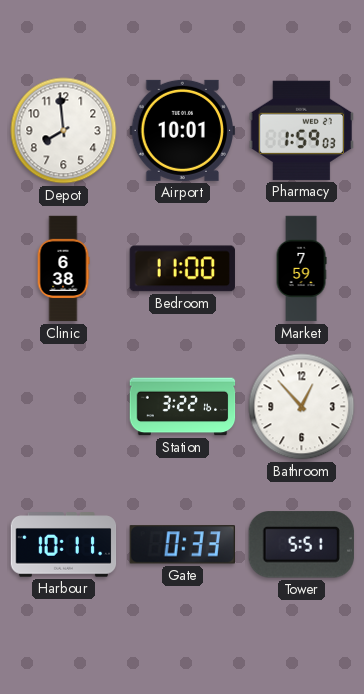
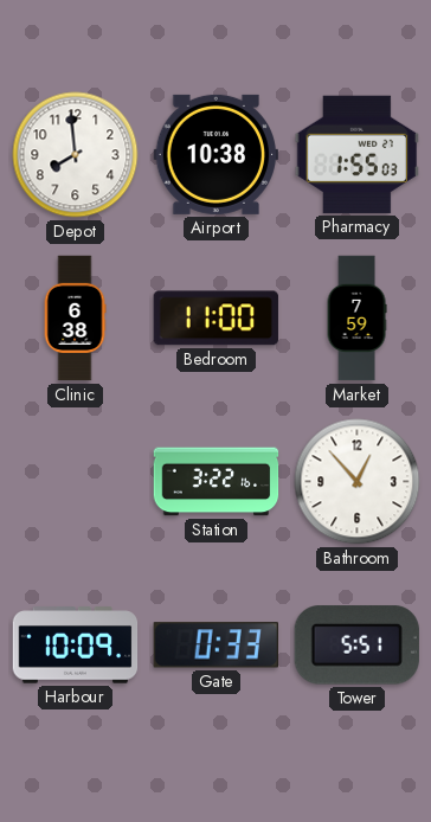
Airport: 10:01 -> 10:38 (217, 154)
Pharmacy: 1:59 -> 1:55 (356, 154)
Harbour: 10:11 -> 10:09 (76, 646)
